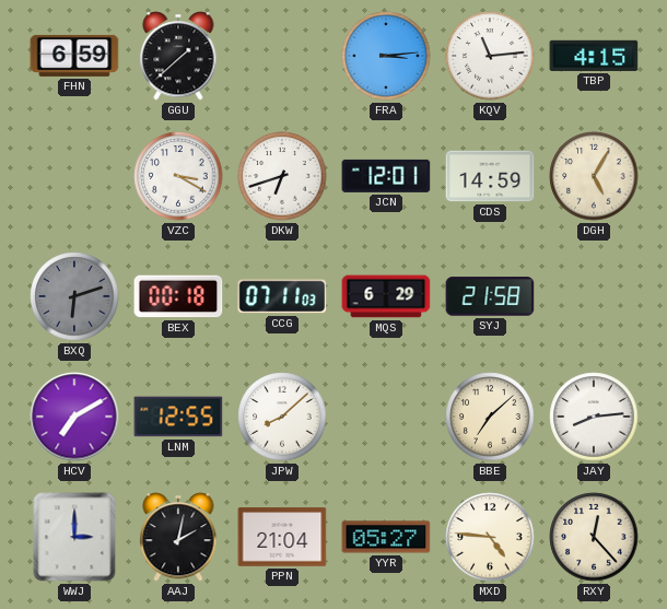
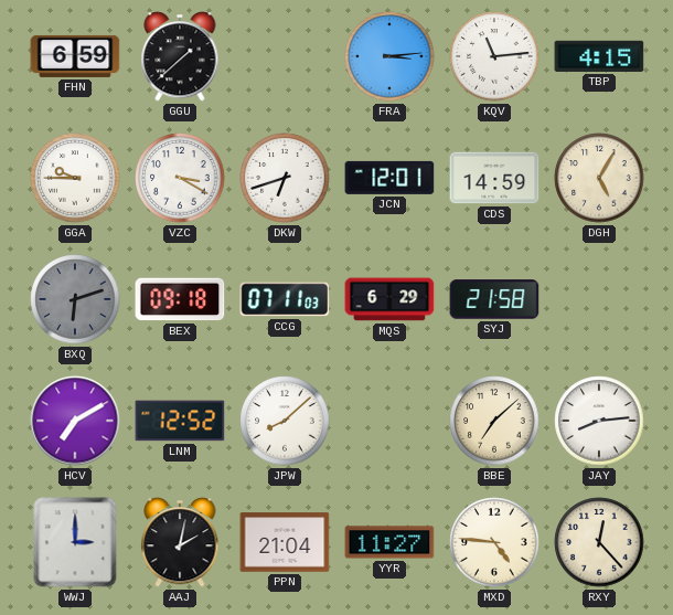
GGA: none -> 9:45 (75, 178)
BEX: 00:18 -> 09:18 (180, 299)
LNM: 12:55 -> 12:52 (180, 421)
YYR: 05:27 -> 11:27 (389, 542)
